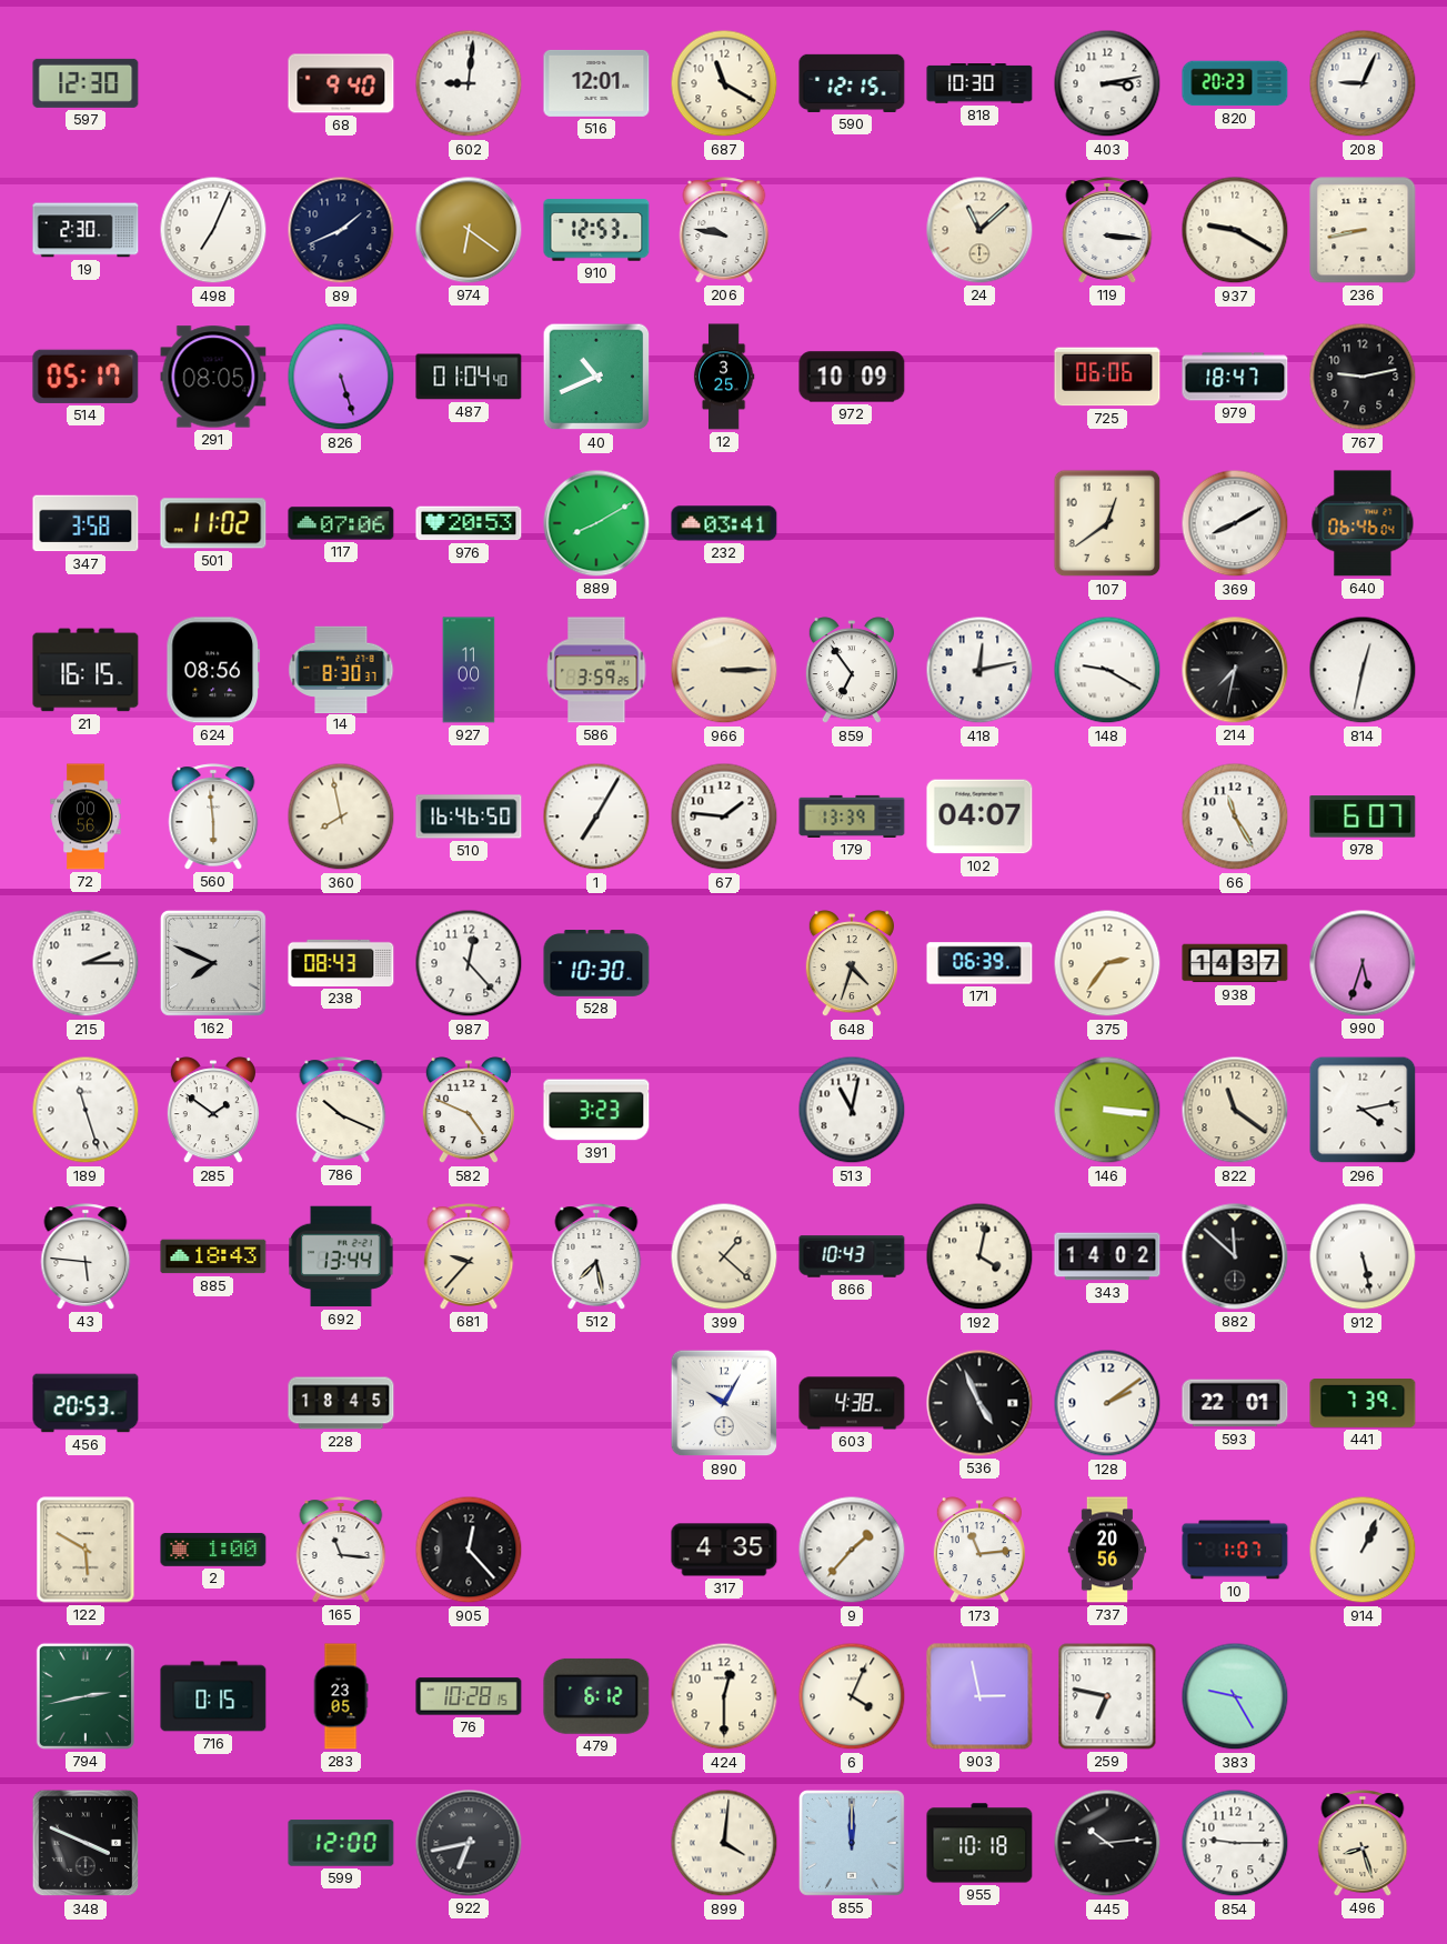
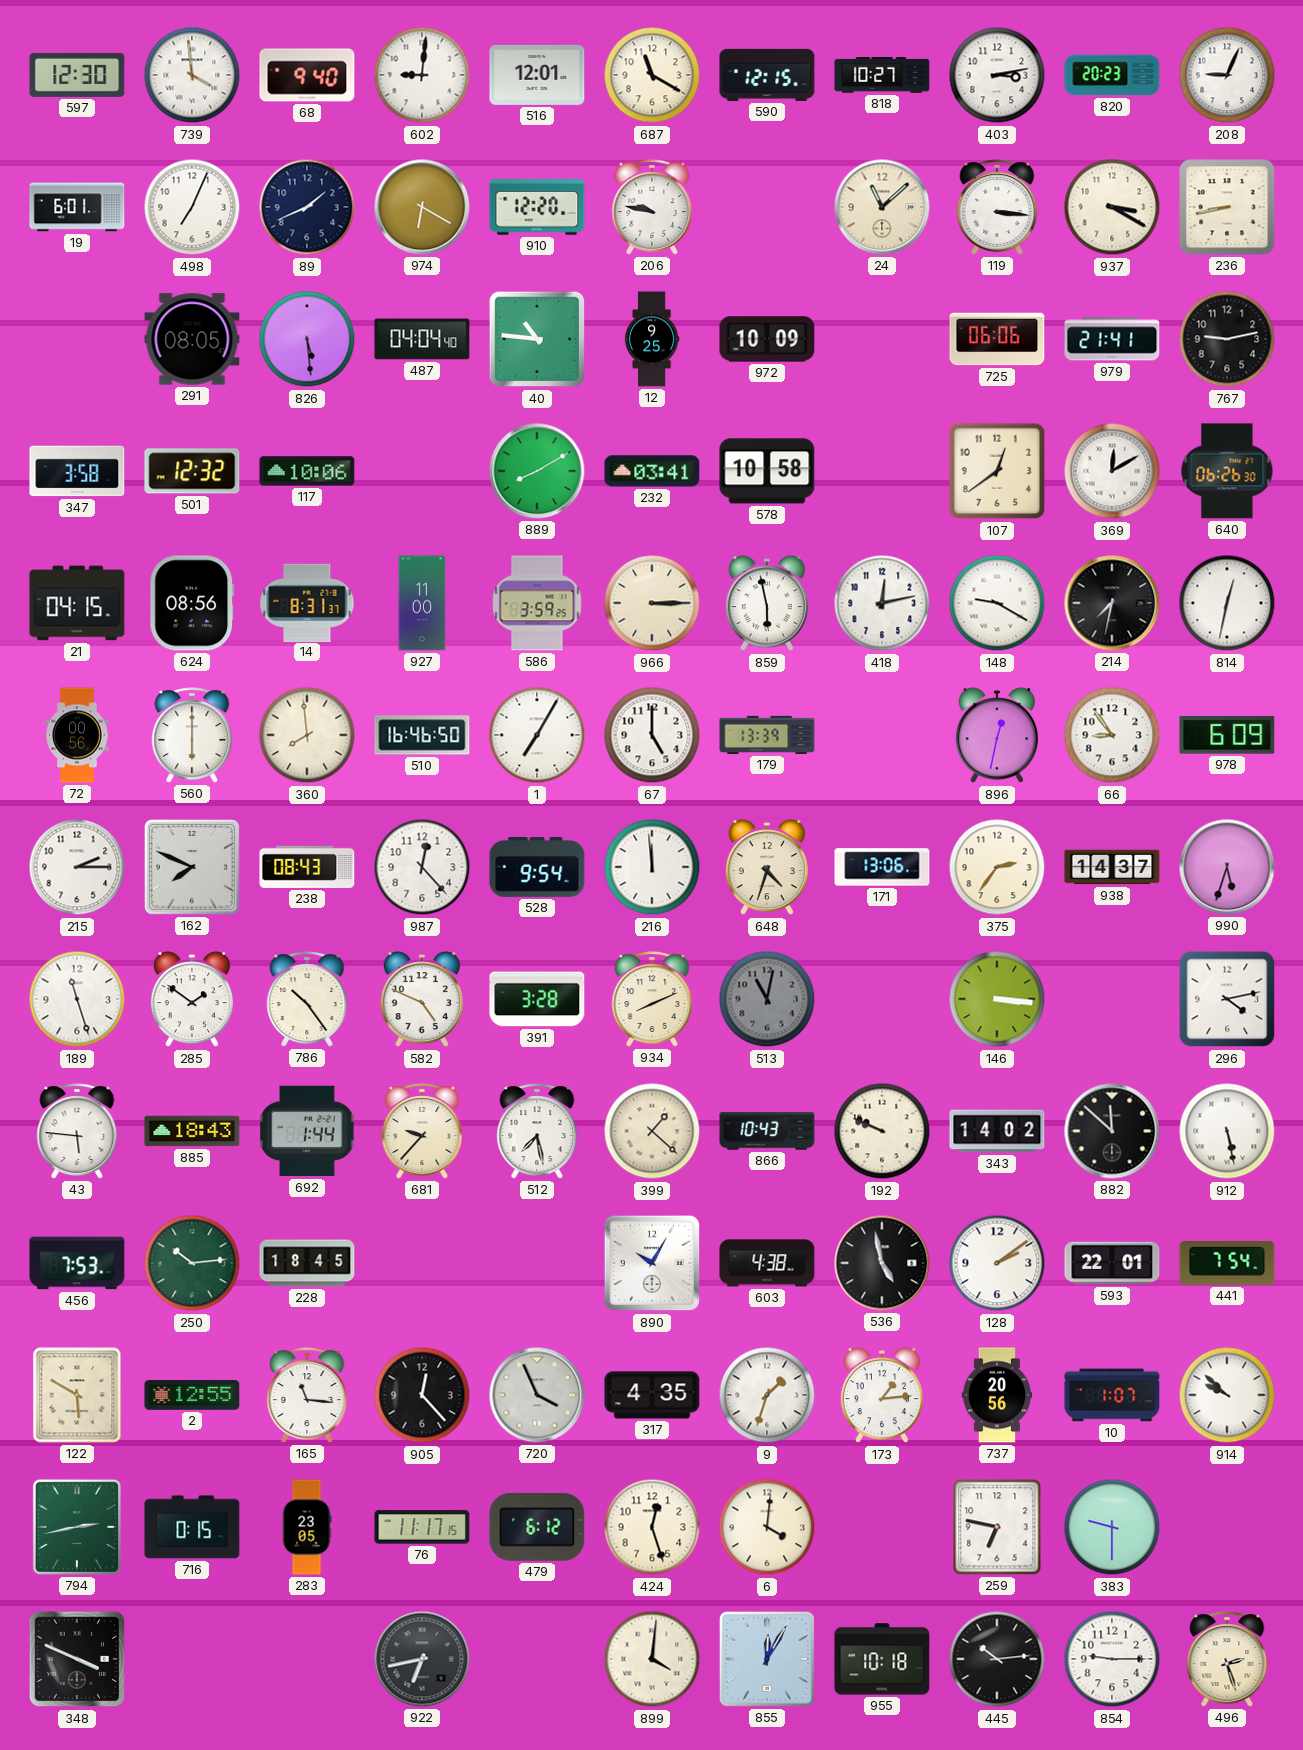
739: none -> 3:59 (192, 75)
818: 10:30 -> 10:27 (882, 76)
19: 2:30 -> 6:01 (77, 207)
974: 6:21 -> 6:20 (422, 207)
910: 12:53 -> 12:20 (537, 207)
937: 9:20 -> 3:20 (1112, 207)
514: 05:17 -> none (86, 377)
826: 5:27 -> 5:29 (307, 339)
487: 01:04 -> 04:04 (422, 339)
40: 10:41 -> 10:46 (537, 339)
12: 3:25 -> 9:25 (652, 339)
979: 18:47 -> 21:41 (1112, 339)
501: 11:02 -> 12:32 (192, 471)
117: 07:06 -> 10:06 (307, 471)
976: 20:53 -> none (469, 523)
578: none -> 10:58 (767, 471)
369: 8:10 -> 12:10 (1112, 471)
640: 06:46 -> 06:26 (1227, 471)
21: 16:15 -> 04:15 (77, 603)
14: 8:30 -> 8:31 (307, 602)
859: 6:54 -> 5:58 (767, 604)
560: 5:59 -> 6:00 (192, 735)
360: 7:58 -> 7:59 (307, 735)
67: 1:46 -> 5:00 (652, 735)
102: 04:07 -> none (979, 816)
896: none -> 12:32 (997, 736)
66: 11:25 -> 8:54 (1112, 735)
978: 6:07 -> 6:09 (1227, 735)
528: 10:30 -> 9:54 (537, 868)
216: none -> 11:59 (652, 867)
171: 06:39 -> 13:06 (882, 867)
786: 10:19 -> 10:24 (307, 999)
391: 3:23 -> 3:28 (537, 999)
934: none -> 8:11 (652, 999)
513 dial: white -> grey (767, 999)
822: 11:21 -> none (1235, 1110)
692: 13:44 -> 1:44 (307, 1131)
192: 4:02 -> 9:49 (882, 1131)
456: 20:53 -> 7:53 (77, 1263)
250: none -> 10:14 (192, 1263)
536: 4:56 -> 4:58 (882, 1263)
441: 7:39 -> 7:54 (1227, 1264)
2: 1:00 -> 12:55 (192, 1395)
720: none -> 3:56 (537, 1395)
9: 1:37 -> 1:33 (767, 1395)
173: 11:14 -> 1:14 (882, 1396)
914: 1:04 -> 9:52 (1227, 1395)
76: 10:28 -> 11:17 (422, 1527)
424: 12:30 -> 12:27 (652, 1527)
6: 4:04 -> 4:01 (767, 1527)
903: 2:58 -> none (979, 1696)
383: 9:25 -> 9:30 (1112, 1527)
599: 12:00 -> none (341, 1843)
855: 12:00 -> 12:05 (767, 1659)
496: 8:27 -> 2:27 (1227, 1659)
